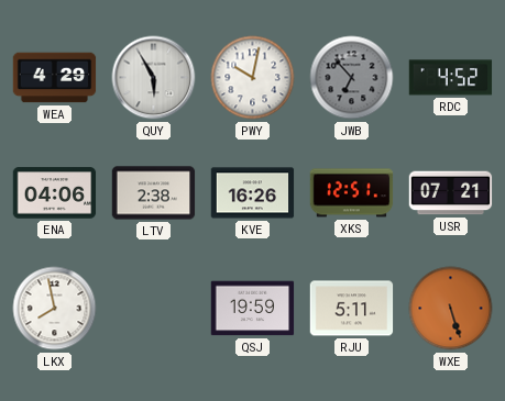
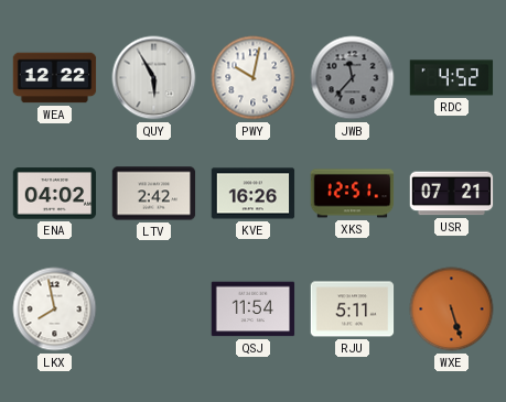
WEA: 4:29 -> 12:22 (55, 78)
JWB: 6:53 -> 11:37 (353, 78)
ENA: 04:06 -> 04:02 (55, 194)
LTV: 2:38 -> 2:42 (154, 194)
QSJ: 19:59 -> 11:54 (254, 309)
